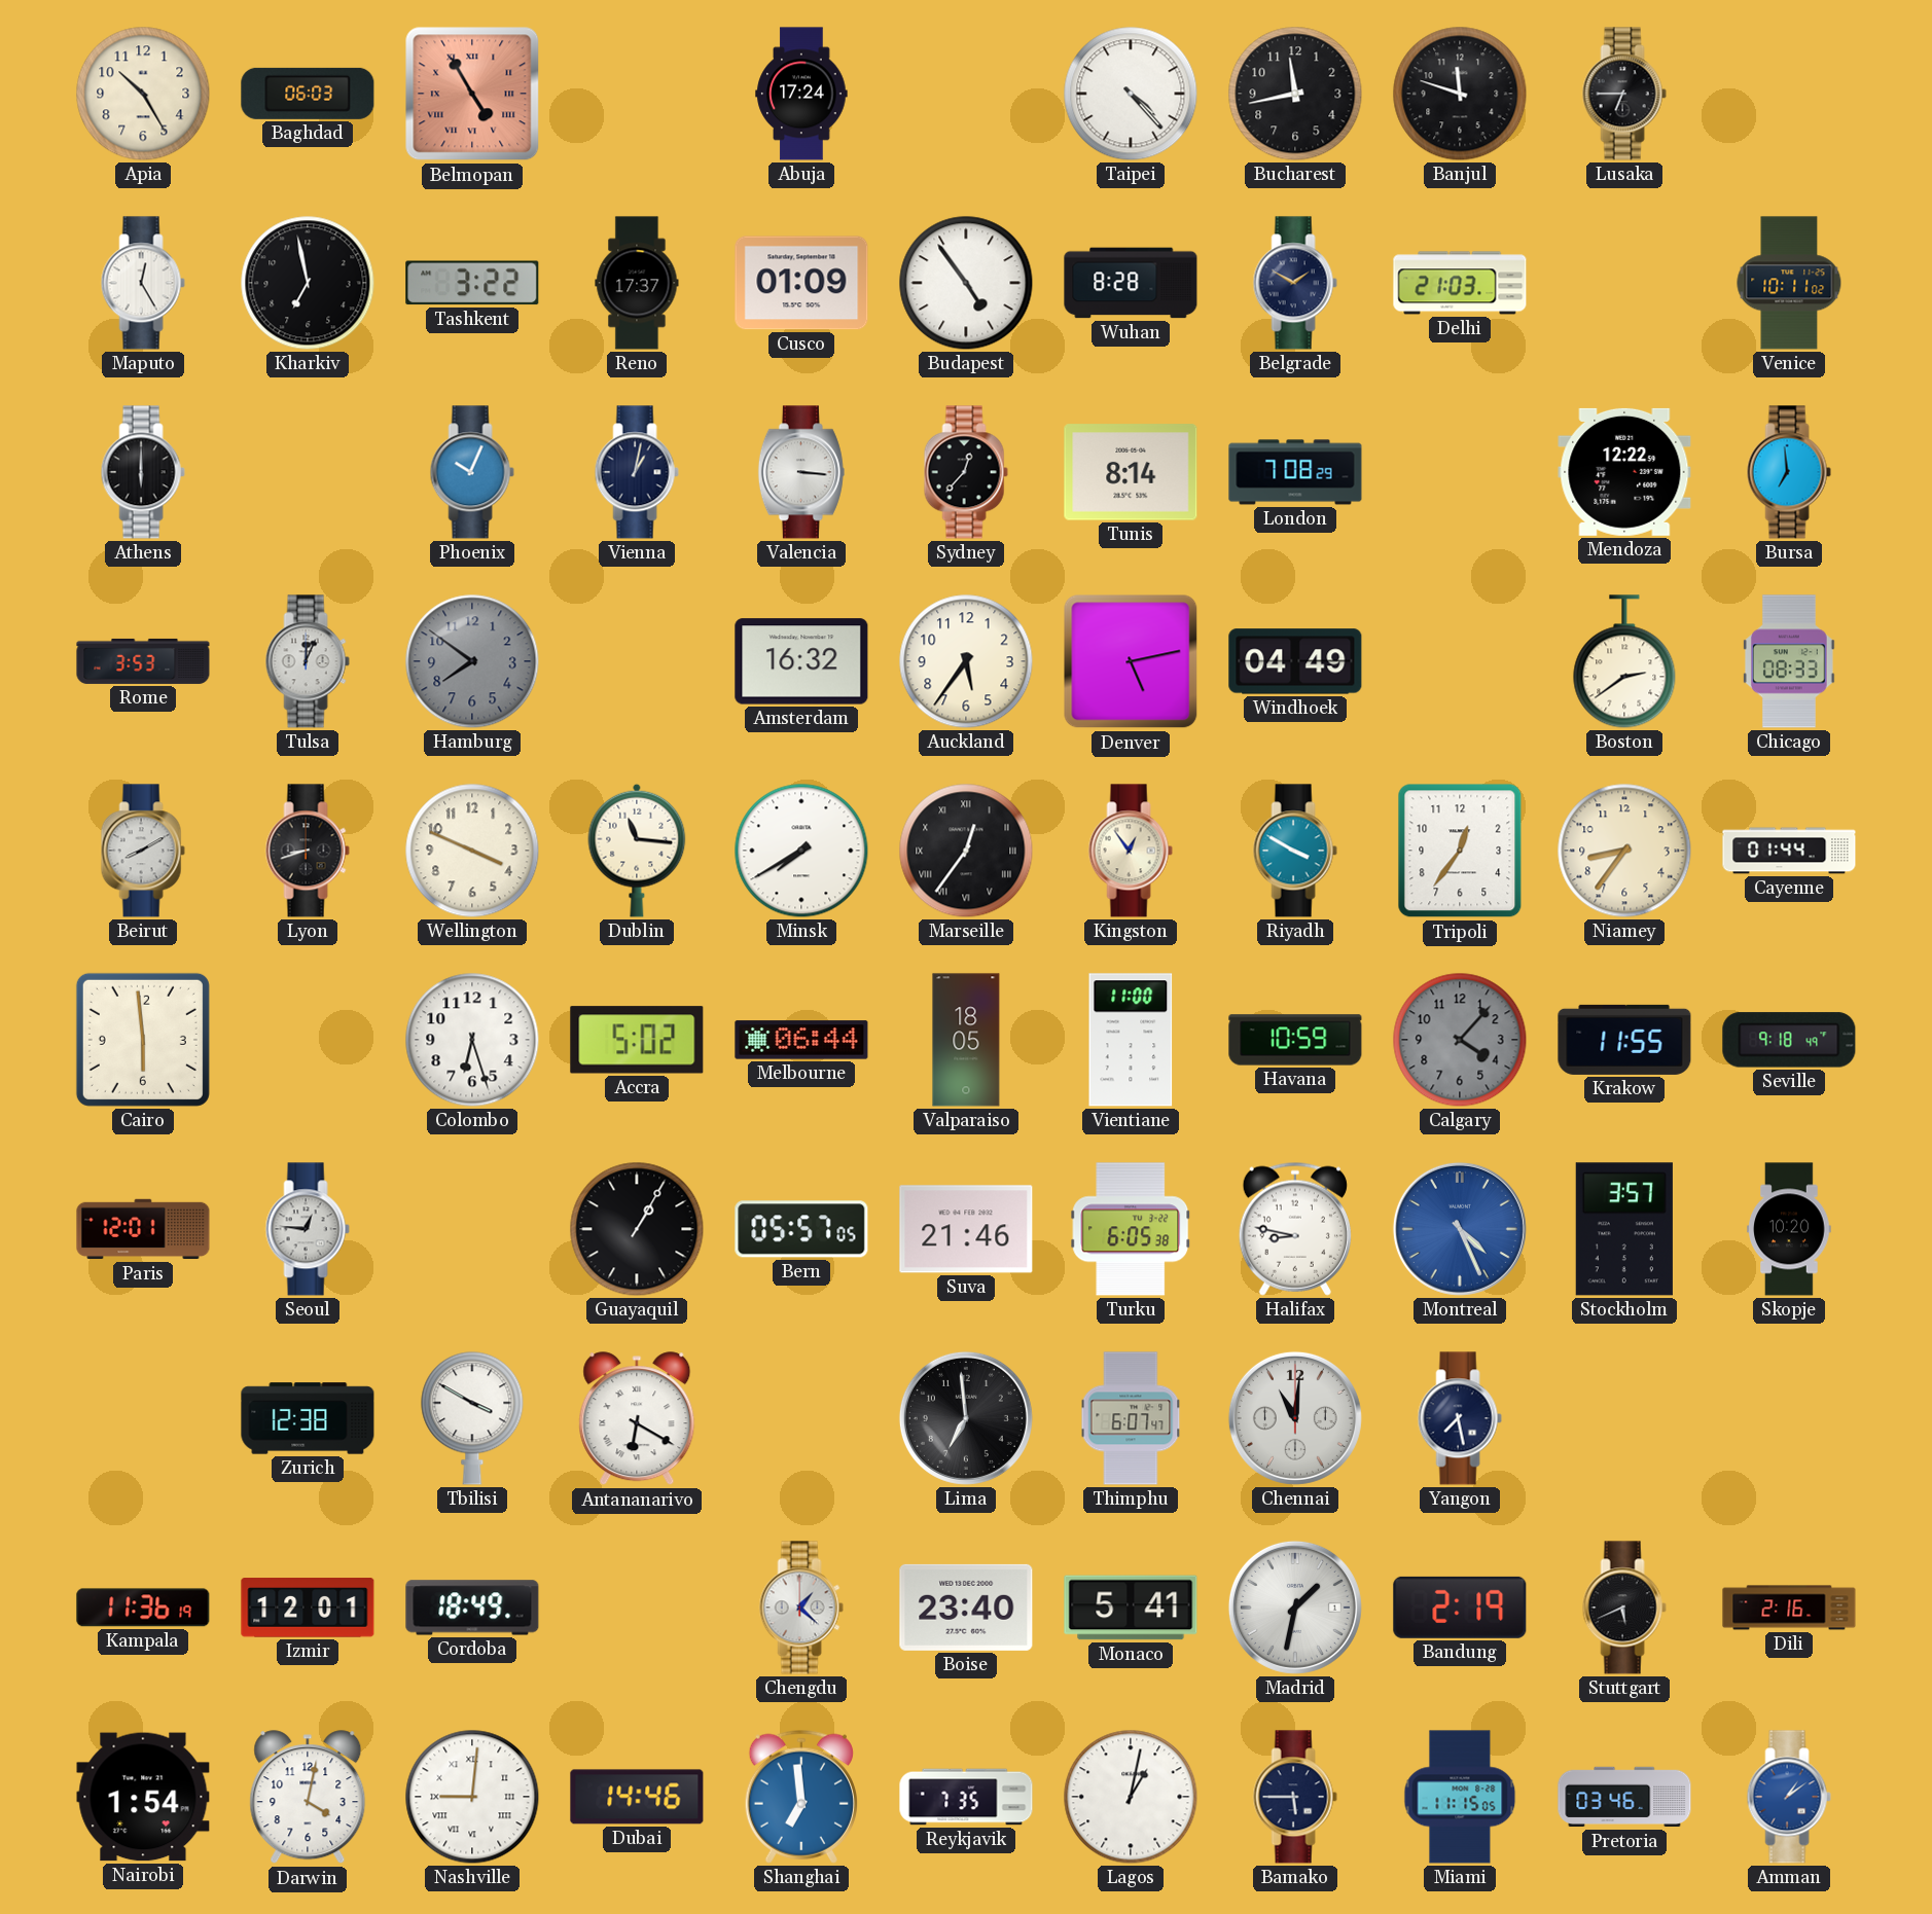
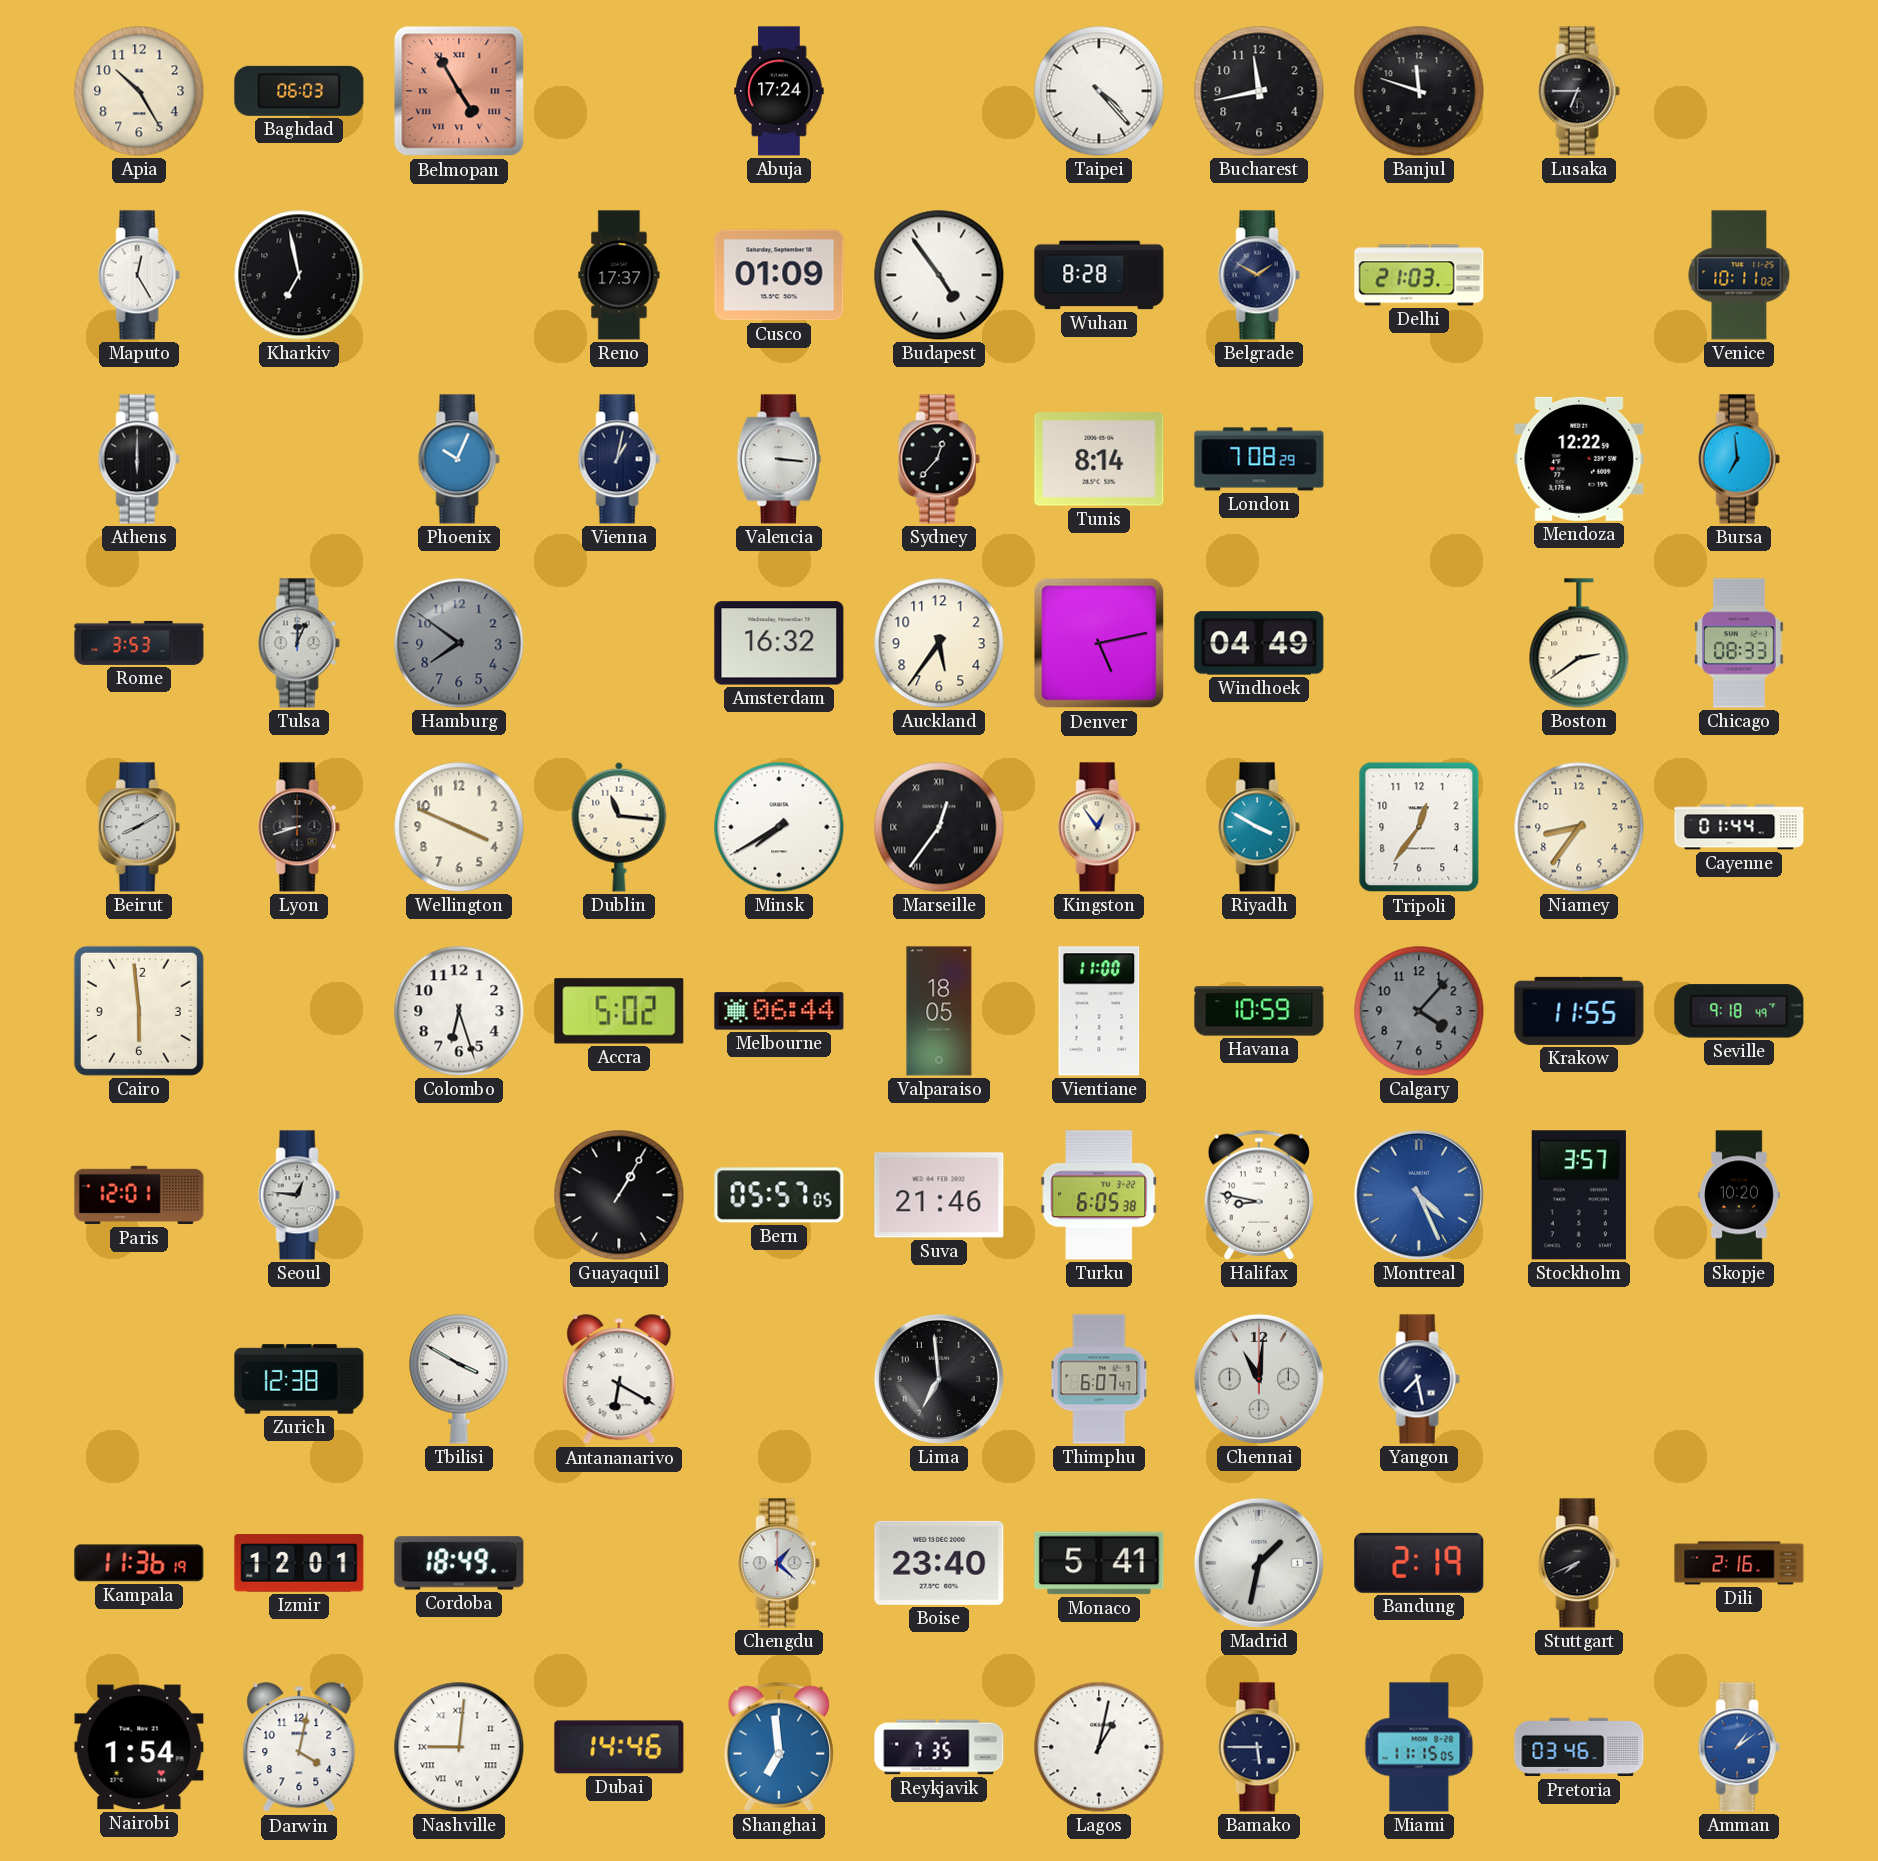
Tashkent: 3:22 -> none (472, 283)
Stuttgart: 5:41 -> 7:41 (1579, 1563)
